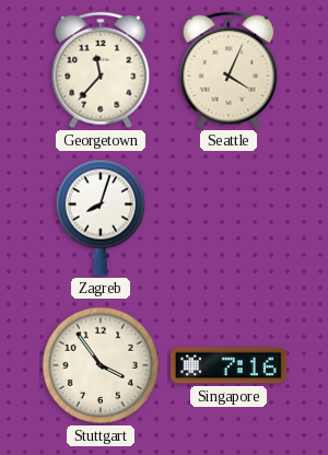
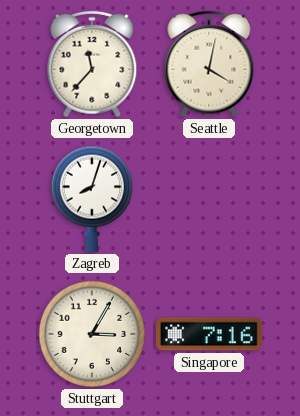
Seattle: 4:04 -> 4:02 (209, 64)
Stuttgart: 3:54 -> 3:05 (92, 334)
